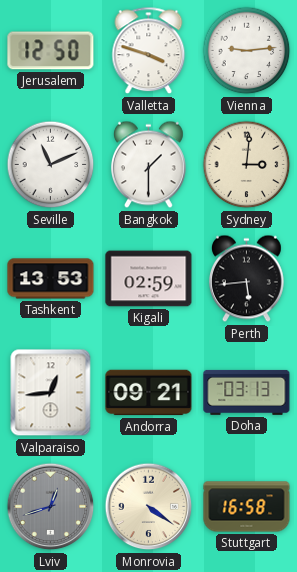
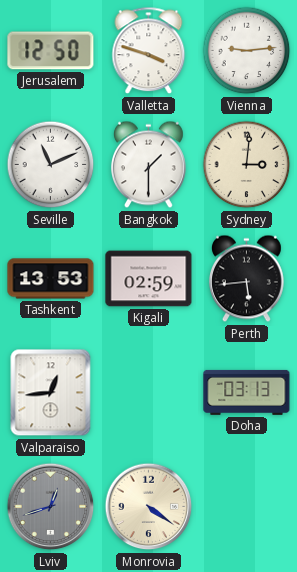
Andorra: 09:21 -> none (149, 393)
Stuttgart: 16:58 -> none (247, 507)
